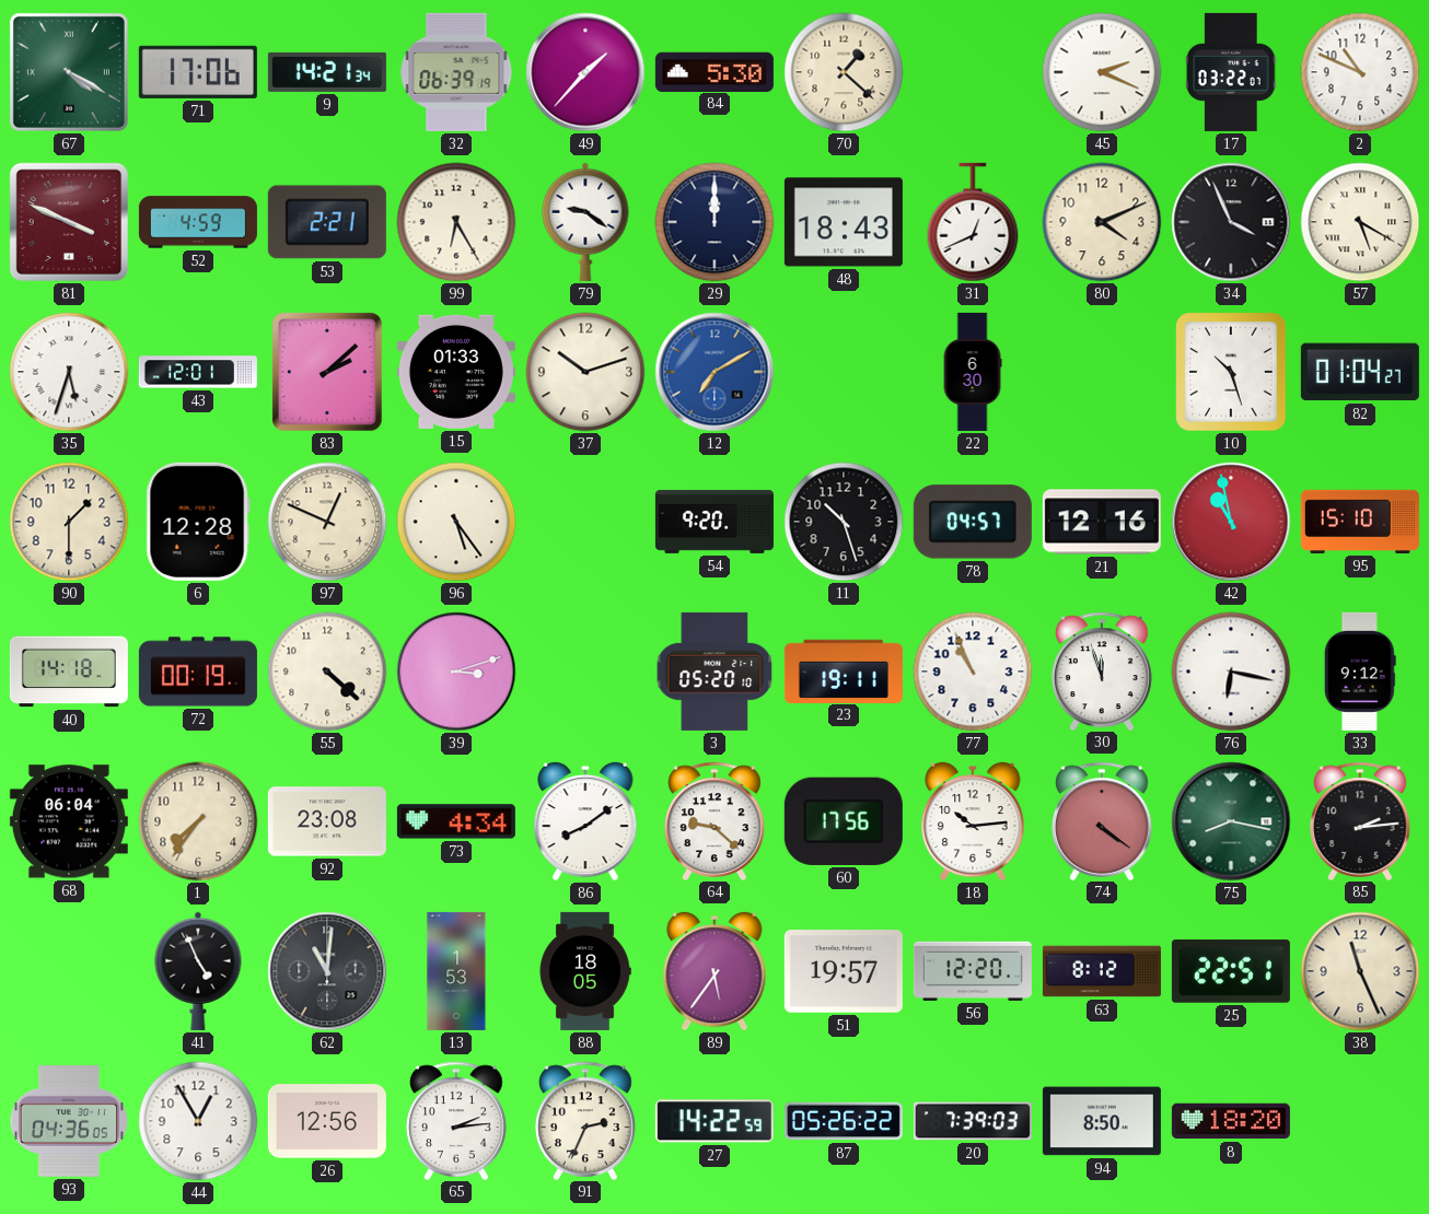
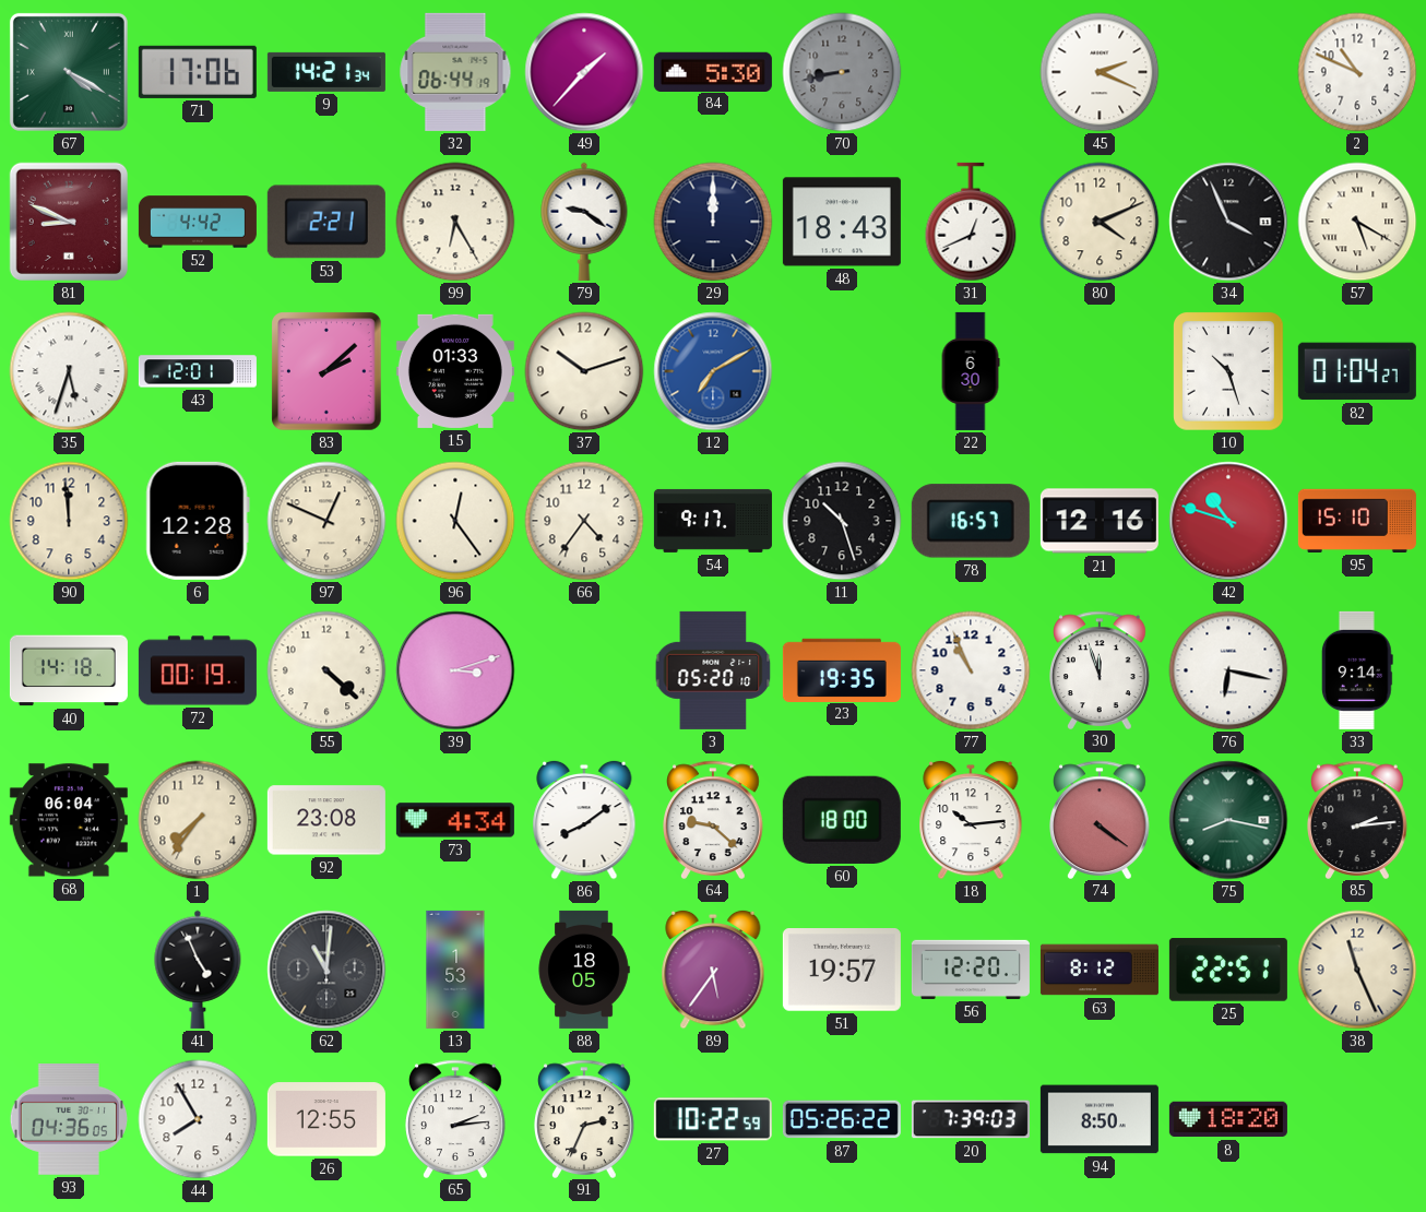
32: 06:39 -> 06:44 (455, 72)
70: 1:22 -> 8:43 (842, 72)
70 dial: cream -> grey (842, 72)
17: 03:22 -> none (1231, 72)
81: 3:49 -> 8:49 (69, 222)
52: 4:59 -> 4:42 (198, 222)
90: 1:30 -> 11:59 (69, 521)
96: 5:24 -> 12:24 (455, 521)
66: none -> 4:36 (584, 521)
54: 9:20 -> 9:17 (713, 521)
78: 04:57 -> 16:57 (971, 521)
42: 10:58 -> 10:48 (1228, 521)
23: 19:11 -> 19:35 (842, 669)
33: 9:12 -> 9:14 (1357, 670)
60: 17:56 -> 18:00 (842, 820)
44: 12:55 -> 7:55 (198, 1119)
26: 12:56 -> 12:55 (326, 1119)
27: 14:22 -> 10:22 (713, 1119)
